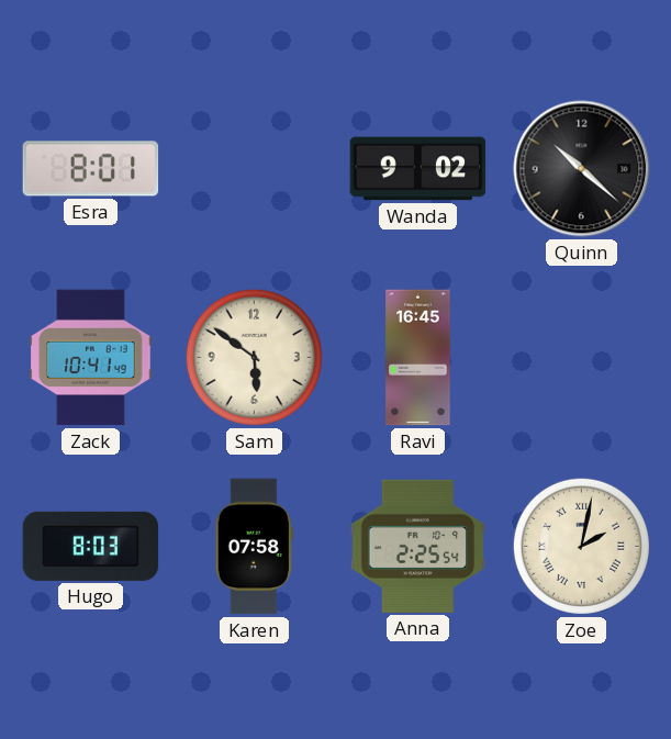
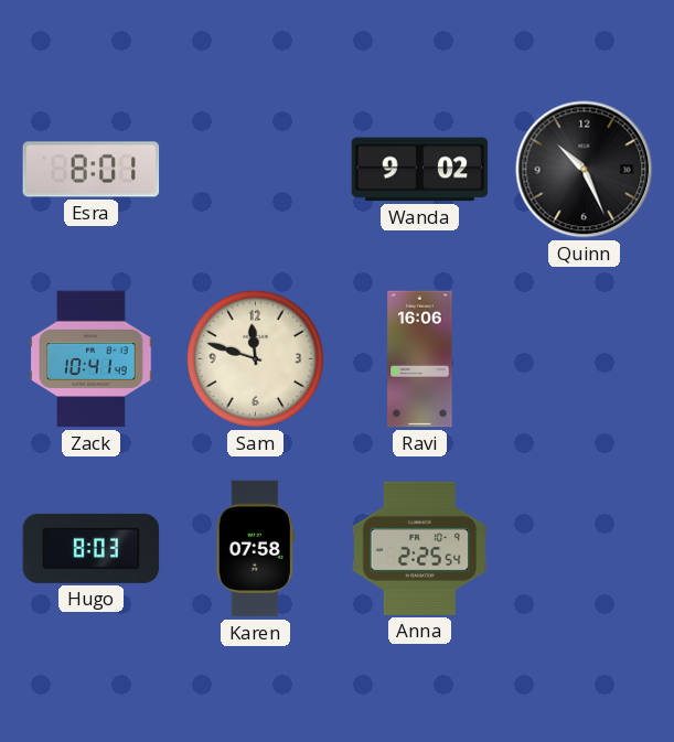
Quinn: 10:22 -> 10:26 (585, 170)
Sam: 5:51 -> 11:48 (255, 358)
Ravi: 16:45 -> 16:06 (420, 359)
Zoe: 2:02 -> none (581, 546)
